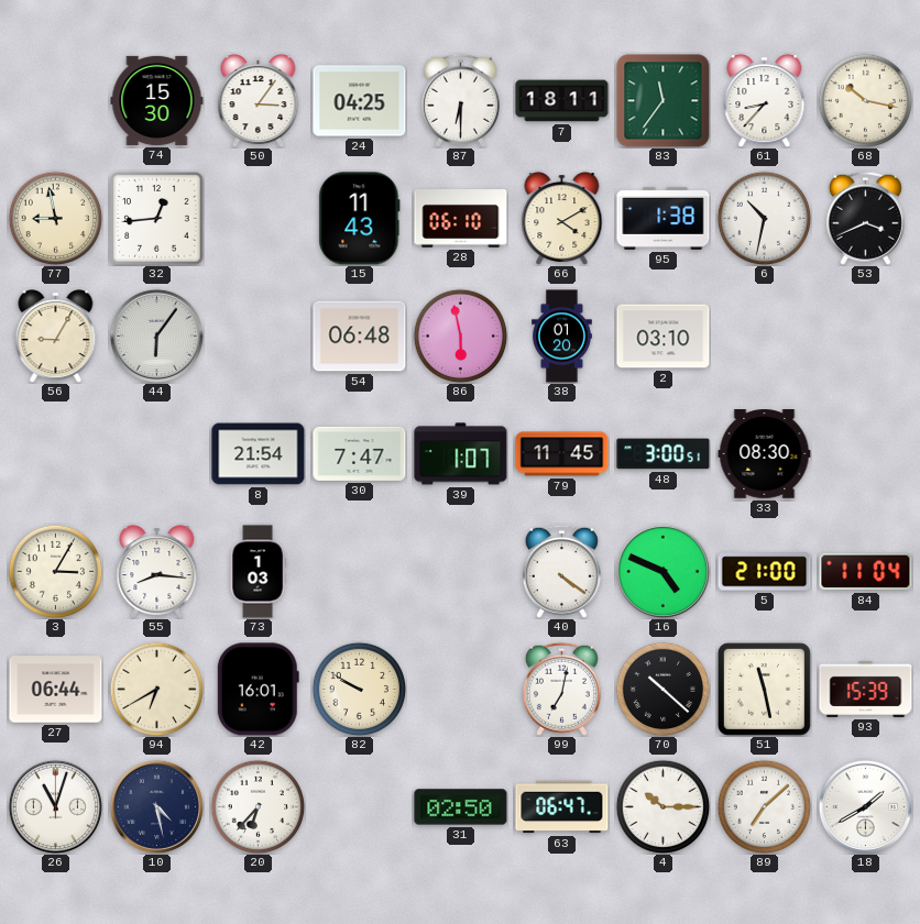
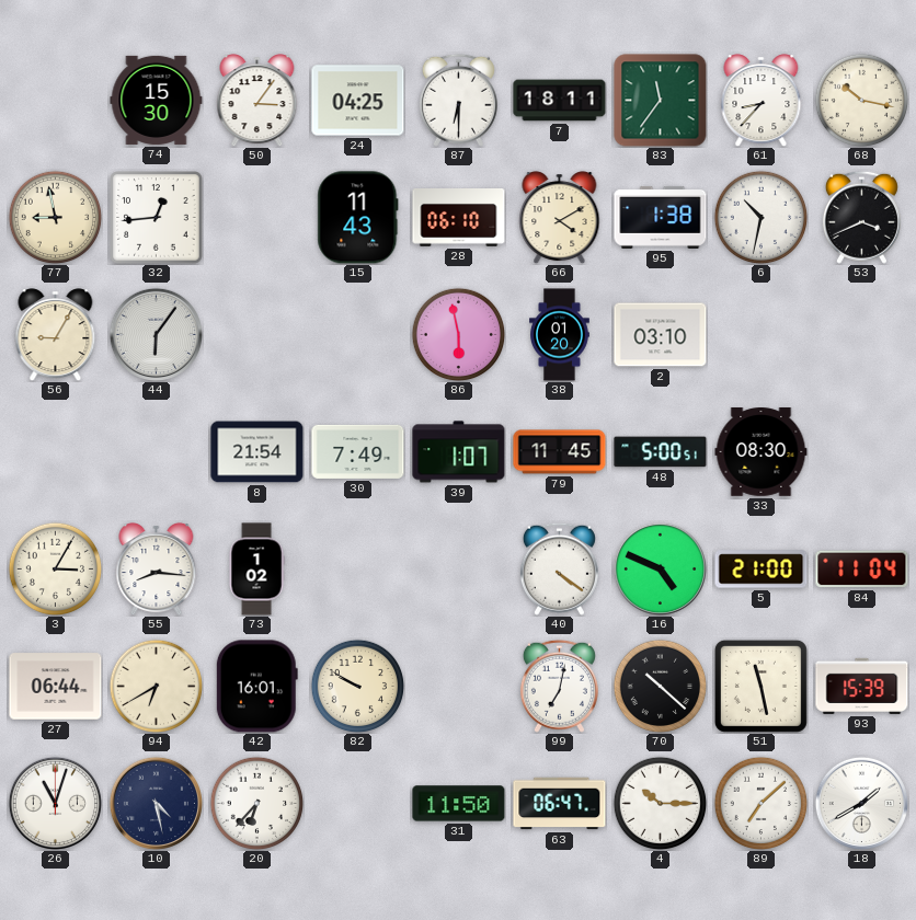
54: 06:48 -> none (360, 337)
30: 7:47 -> 7:49 (358, 451)
48: 3:00 -> 5:00 (661, 452)
73: 1:03 -> 1:02 (256, 570)
31: 02:50 -> 11:50 (459, 804)
